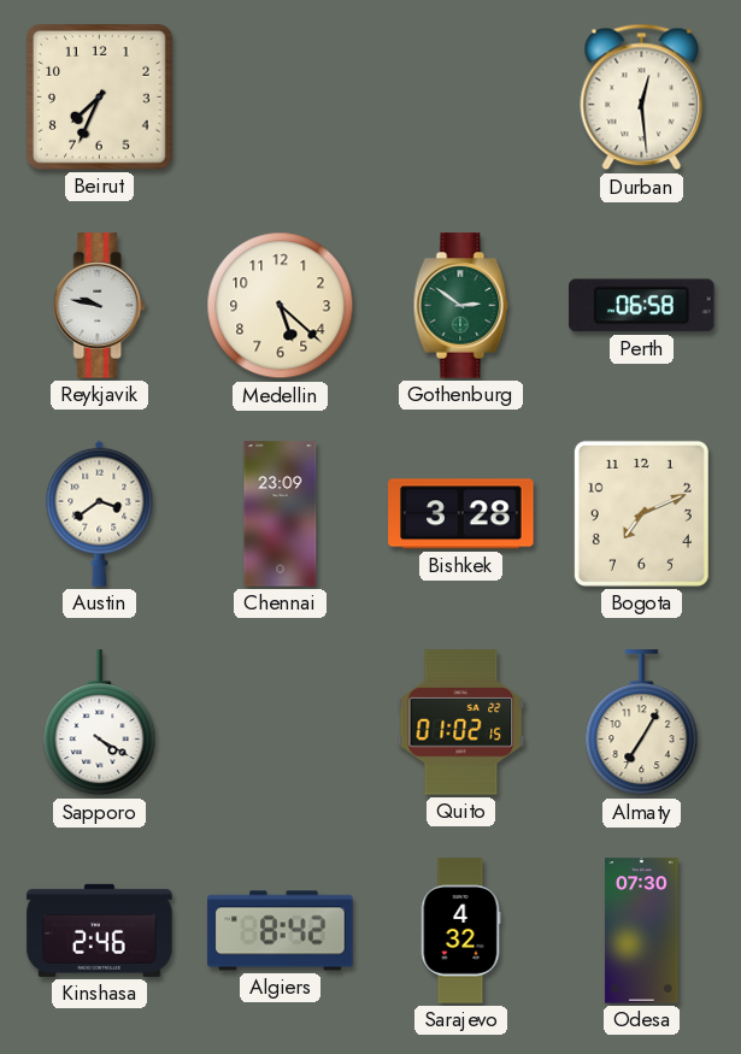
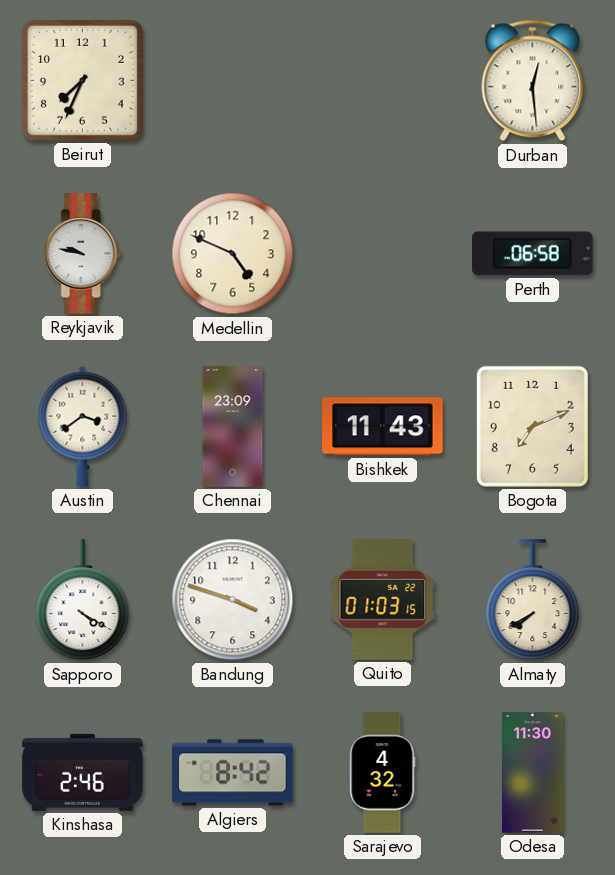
Medellin: 5:22 -> 4:49 (233, 254)
Gothenburg: 2:51 -> none (461, 306)
Bishkek: 3:28 -> 11:43 (383, 427)
Bandung: none -> 3:48 (233, 600)
Quito: 01:02 -> 01:03 (383, 600)
Almaty: 7:05 -> 7:40 (533, 600)
Odesa: 07:30 -> 11:30 (533, 773)
